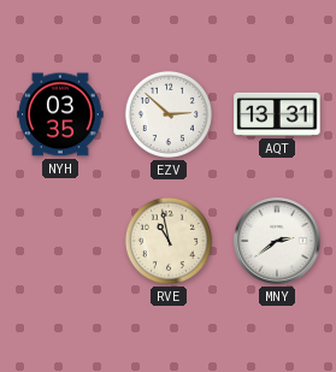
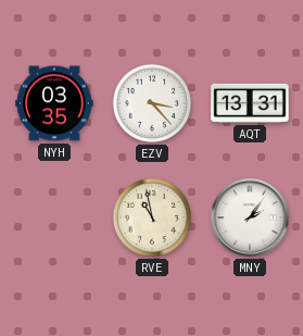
EZV: 2:52 -> 3:23 (152, 103)
MNY: 2:39 -> 2:06 (250, 217)
